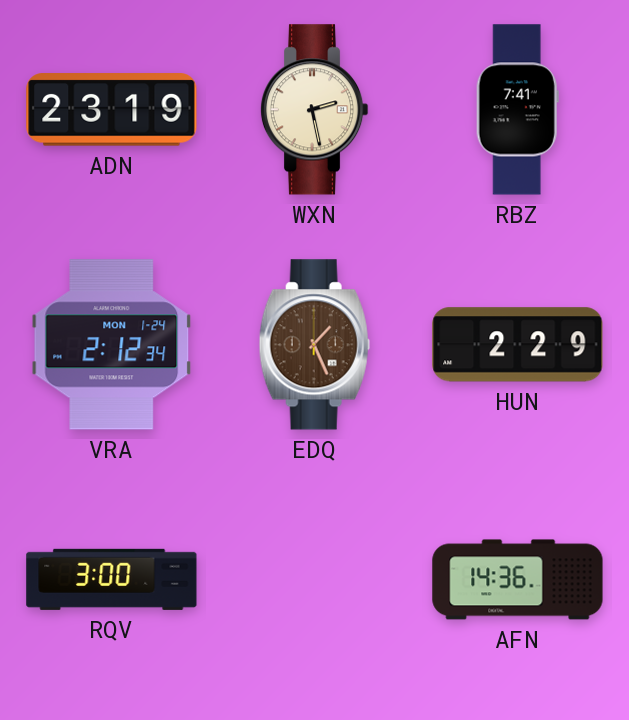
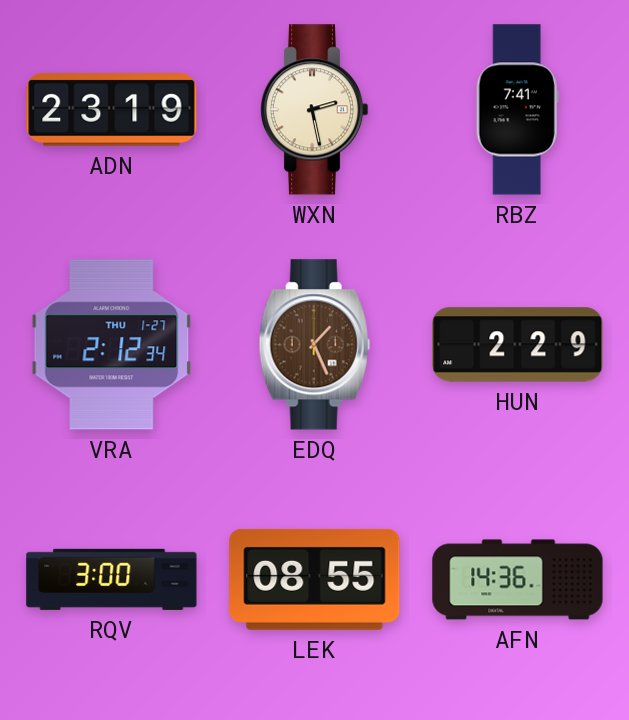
VRA date: MON 1-24 -> THU 1-27 (112, 345)
LEK: none -> 08:55 (315, 579)
